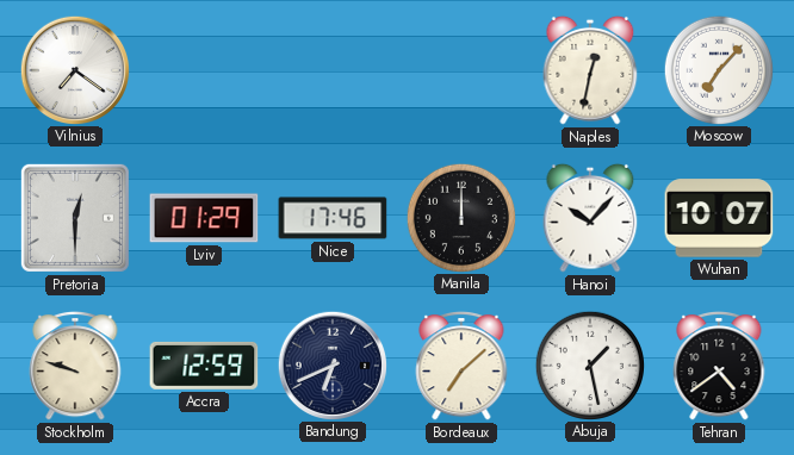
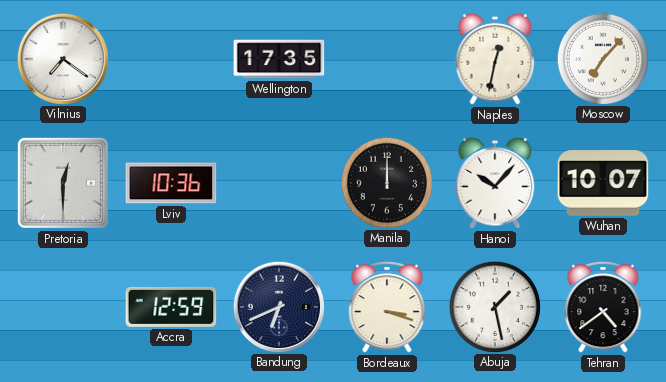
Wellington: none -> 17:35 (279, 59)
Lviv: 01:29 -> 10:36 (171, 183)
Nice: 17:46 -> none (333, 218)
Stockholm: 9:48 -> none (75, 367)
Bordeaux: 7:08 -> 3:18 (387, 308)
